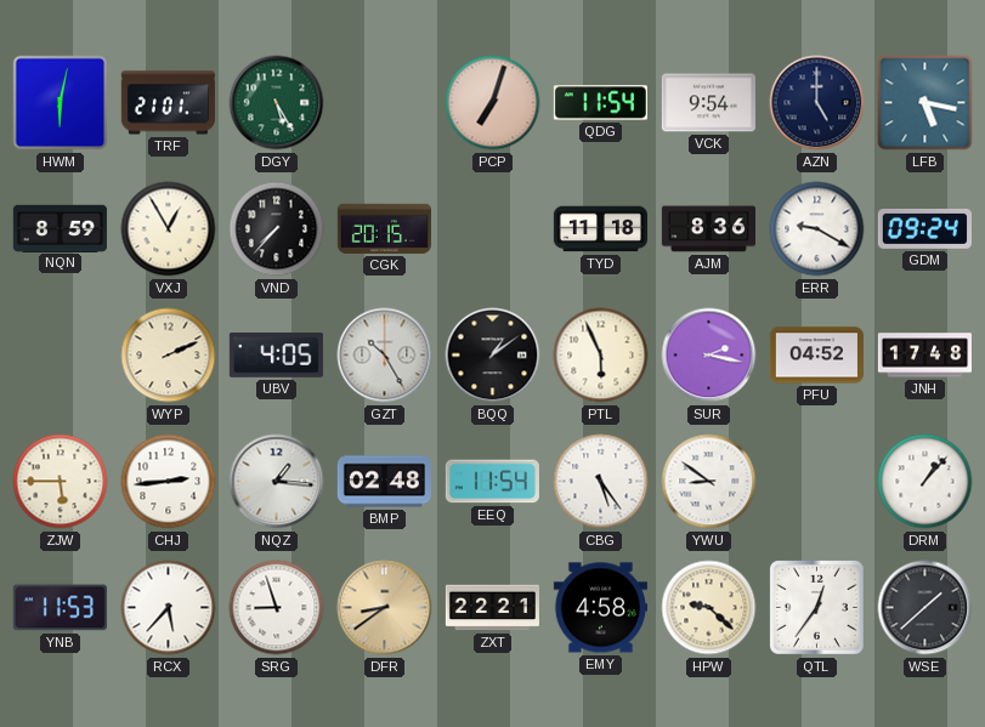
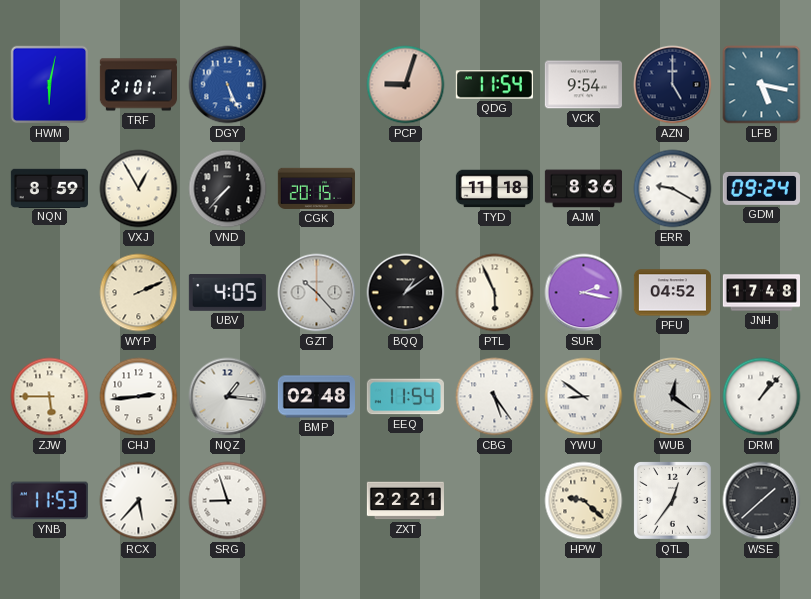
DGY: 5:25 -> 5:26 (228, 85)
DGY dial: green -> blue (228, 85)
PCP: 7:03 -> 9:03 (406, 85)
GZT: 10:25 -> 10:23 (317, 293)
WUB: none -> 12:21 (673, 397)
DFR: 8:39 -> none (385, 608)
EMY: 4:58 -> none (600, 608)
